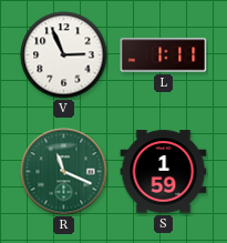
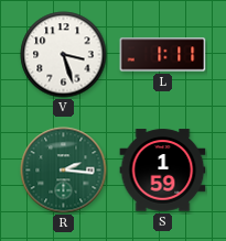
V: 2:56 -> 3:27 (64, 55)
R: 11:19 -> 2:16 (64, 171)
